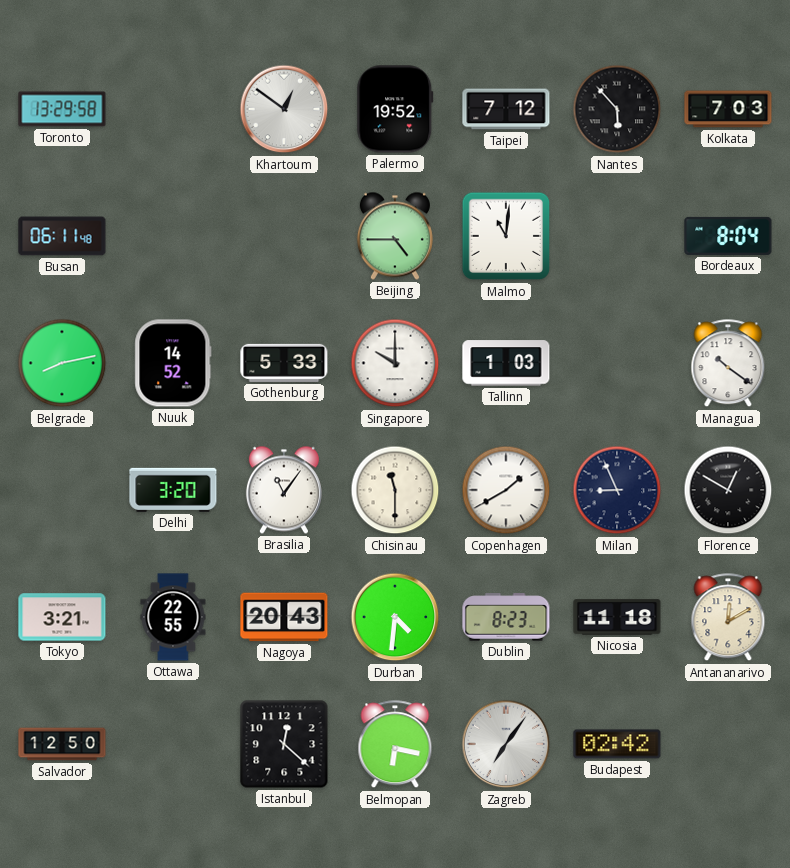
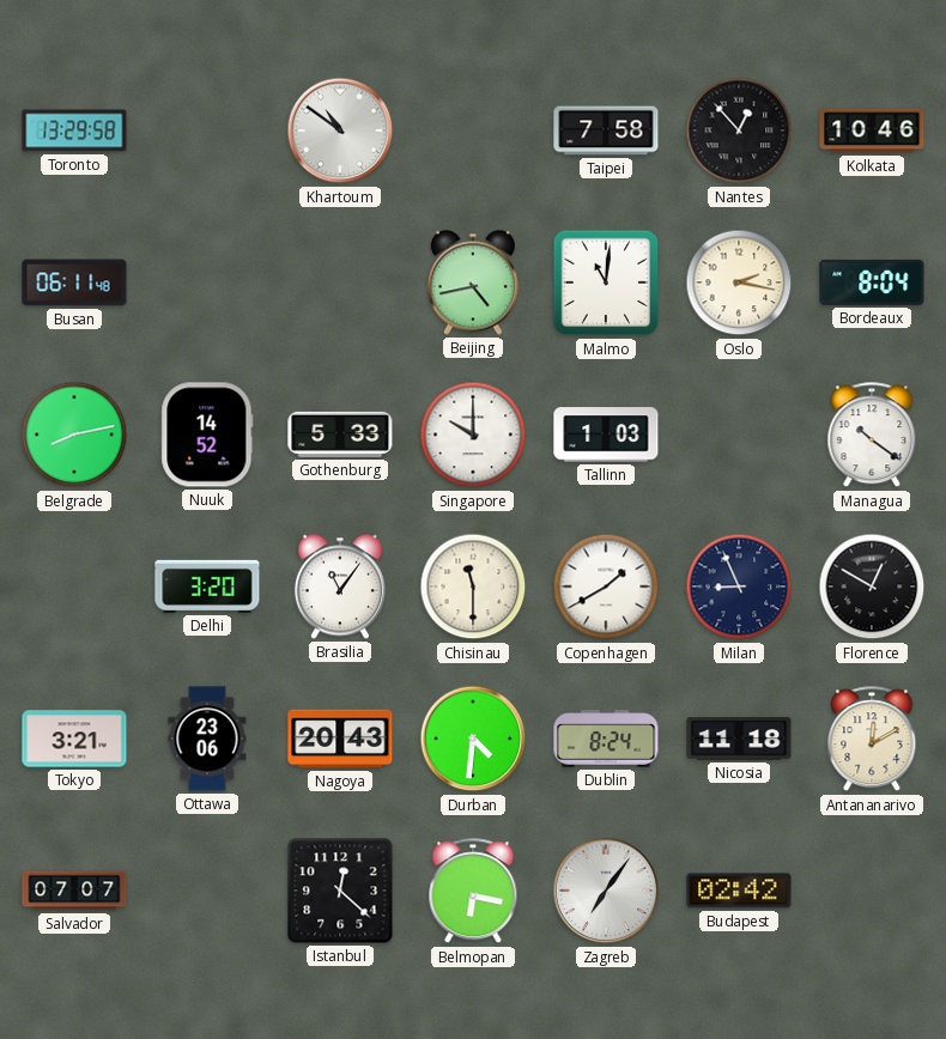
Khartoum: 12:51 -> 10:51 (340, 130)
Palermo: 19:52 -> none (395, 109)
Taipei: 7:12 -> 7:58 (606, 130)
Nantes: 5:53 -> 12:53 (739, 130)
Kolkata: 7:03 -> 10:46 (872, 130)
Beijing: 4:45 -> 4:43 (473, 282)
Oslo: none -> 2:17 (739, 282)
Ottawa: 22:55 -> 23:06 (207, 739)
Dublin: 8:23 -> 8:24 (606, 739)
Salvador: 12:50 -> 07:07 (74, 891)
